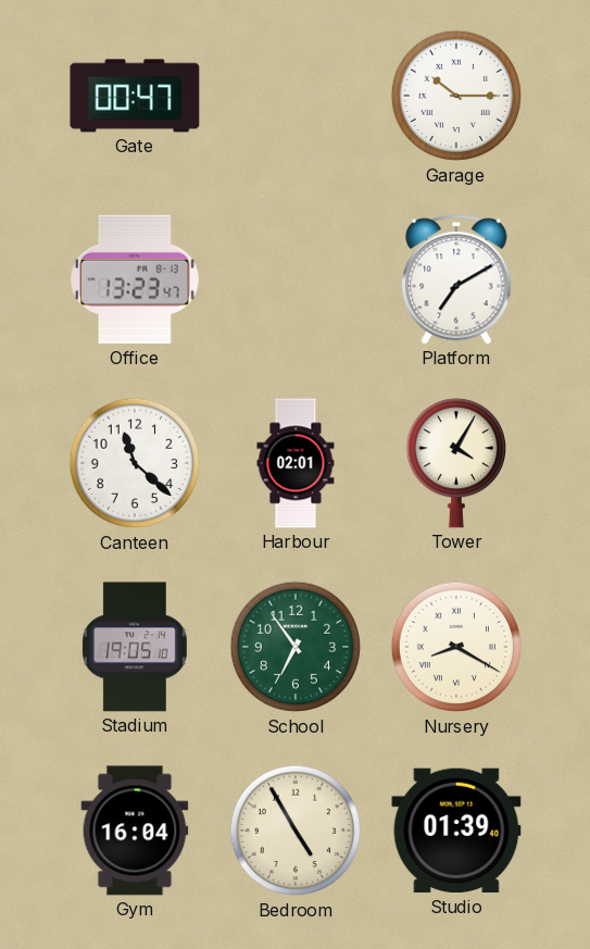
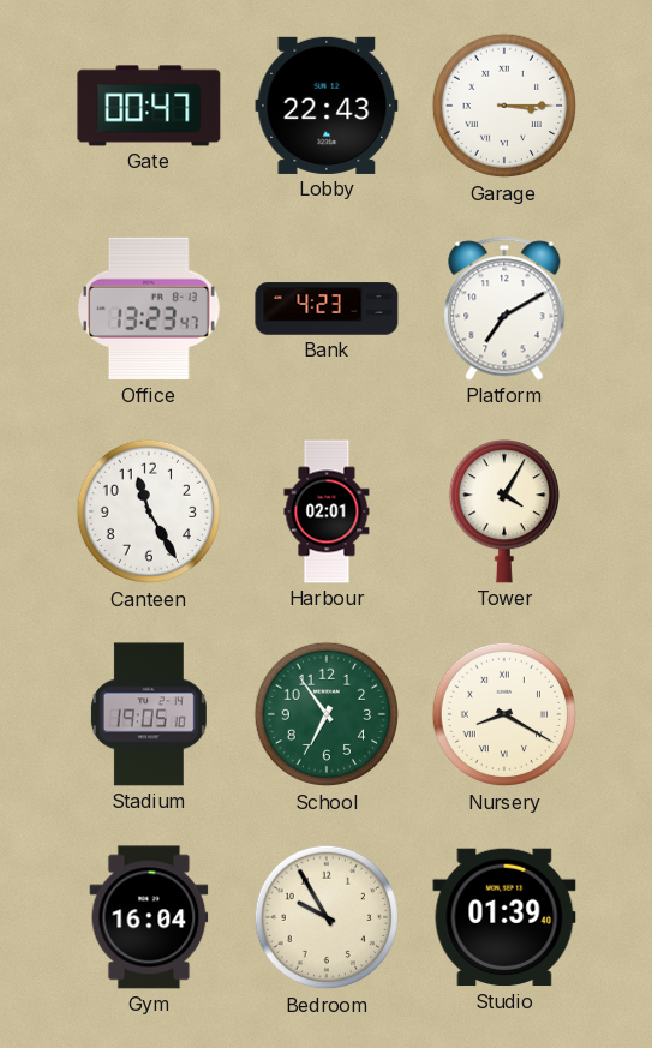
Lobby: none -> 22:43 (327, 106)
Garage: 10:15 -> 3:15 (504, 106)
Bank: none -> 4:23 (327, 309)
Canteen: 11:22 -> 11:25 (149, 511)
Bedroom: 4:55 -> 9:55 (327, 917)
